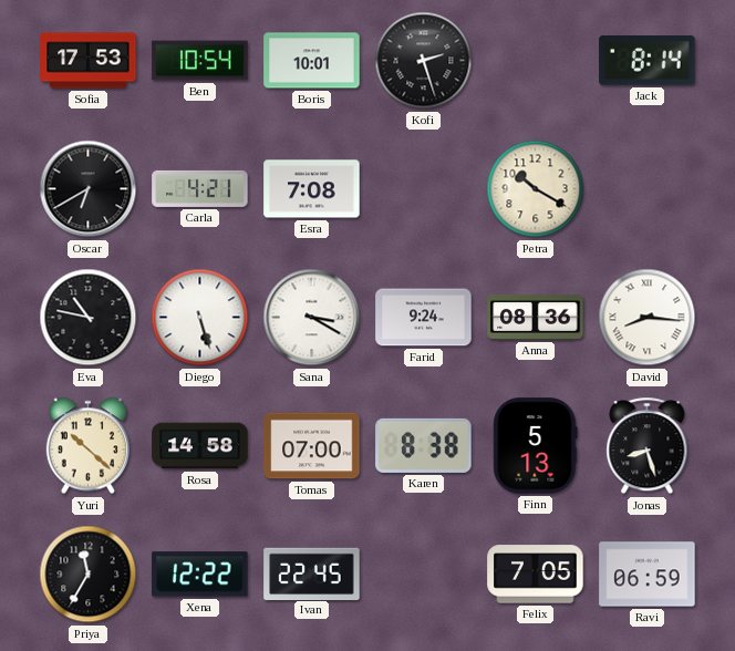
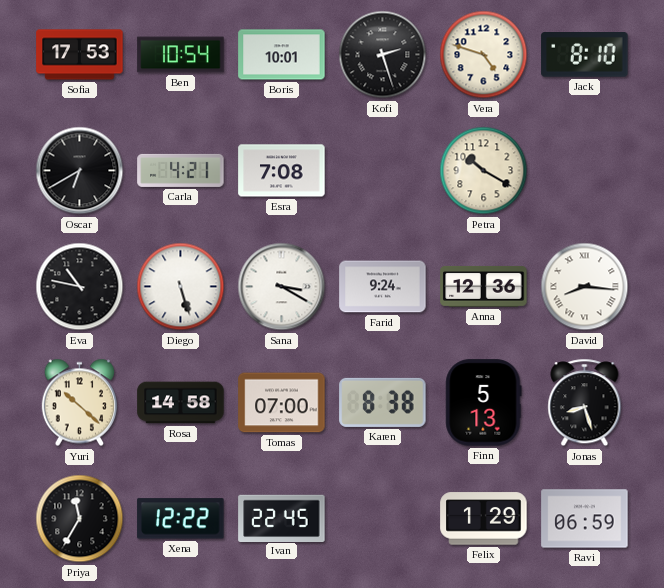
Vera: none -> 4:48 (484, 55)
Jack: 8:14 -> 8:10 (585, 55)
Anna: 08:36 -> 12:36 (484, 286)
Felix: 7:05 -> 1:29 (484, 519)
